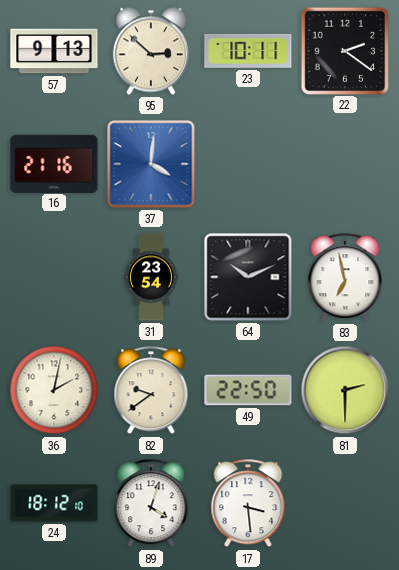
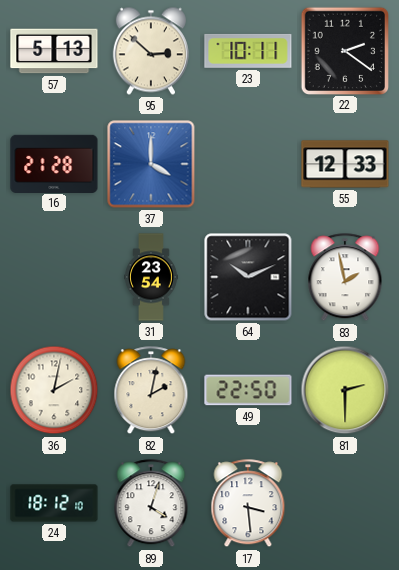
57: 9:13 -> 5:13 (54, 51)
16: 21:16 -> 21:28 (54, 163)
37: 4:01 -> 4:00 (151, 164)
55: none -> 12:33 (345, 164)
83: 6:58 -> 1:58 (345, 278)
82: 9:39 -> 2:02 (151, 391)
